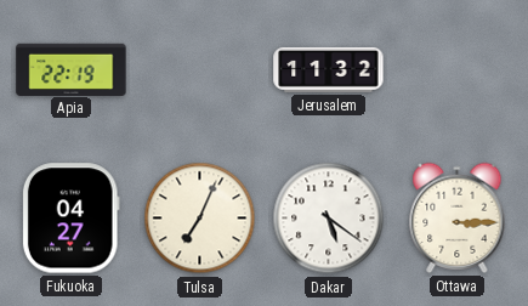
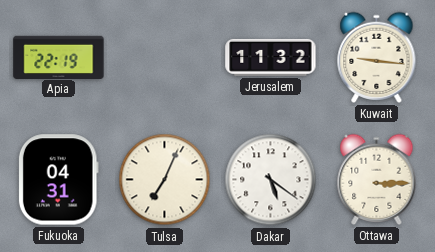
Kuwait: none -> 9:16 (377, 57)
Fukuoka: 04:27 -> 04:31 (58, 180)
